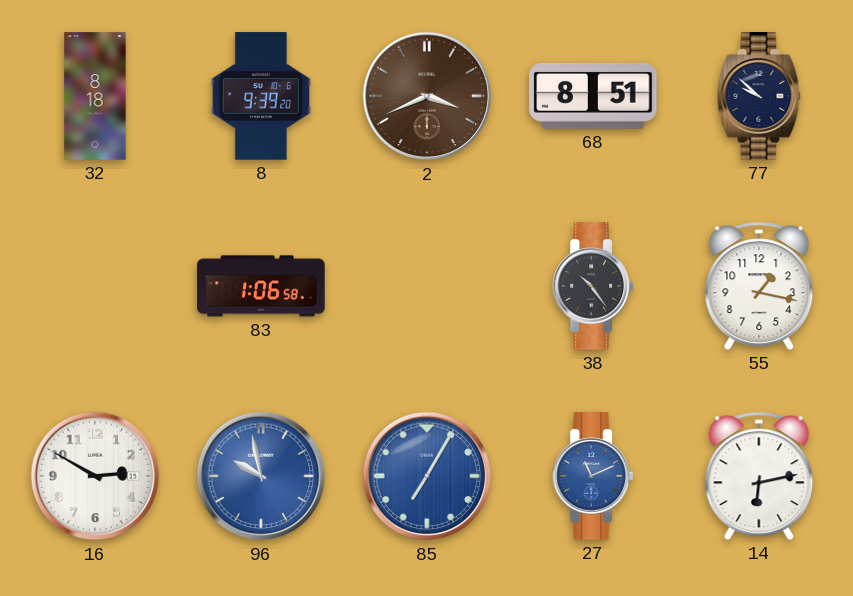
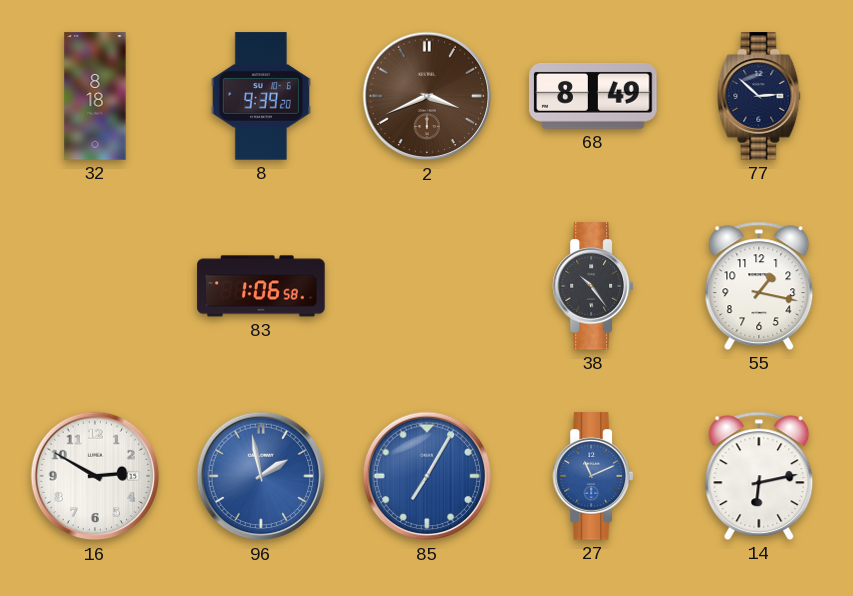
68: 8:51 -> 8:49 (593, 96)
77: 9:52 -> 2:52 (759, 96)
96: 9:58 -> 1:58 (261, 476)
